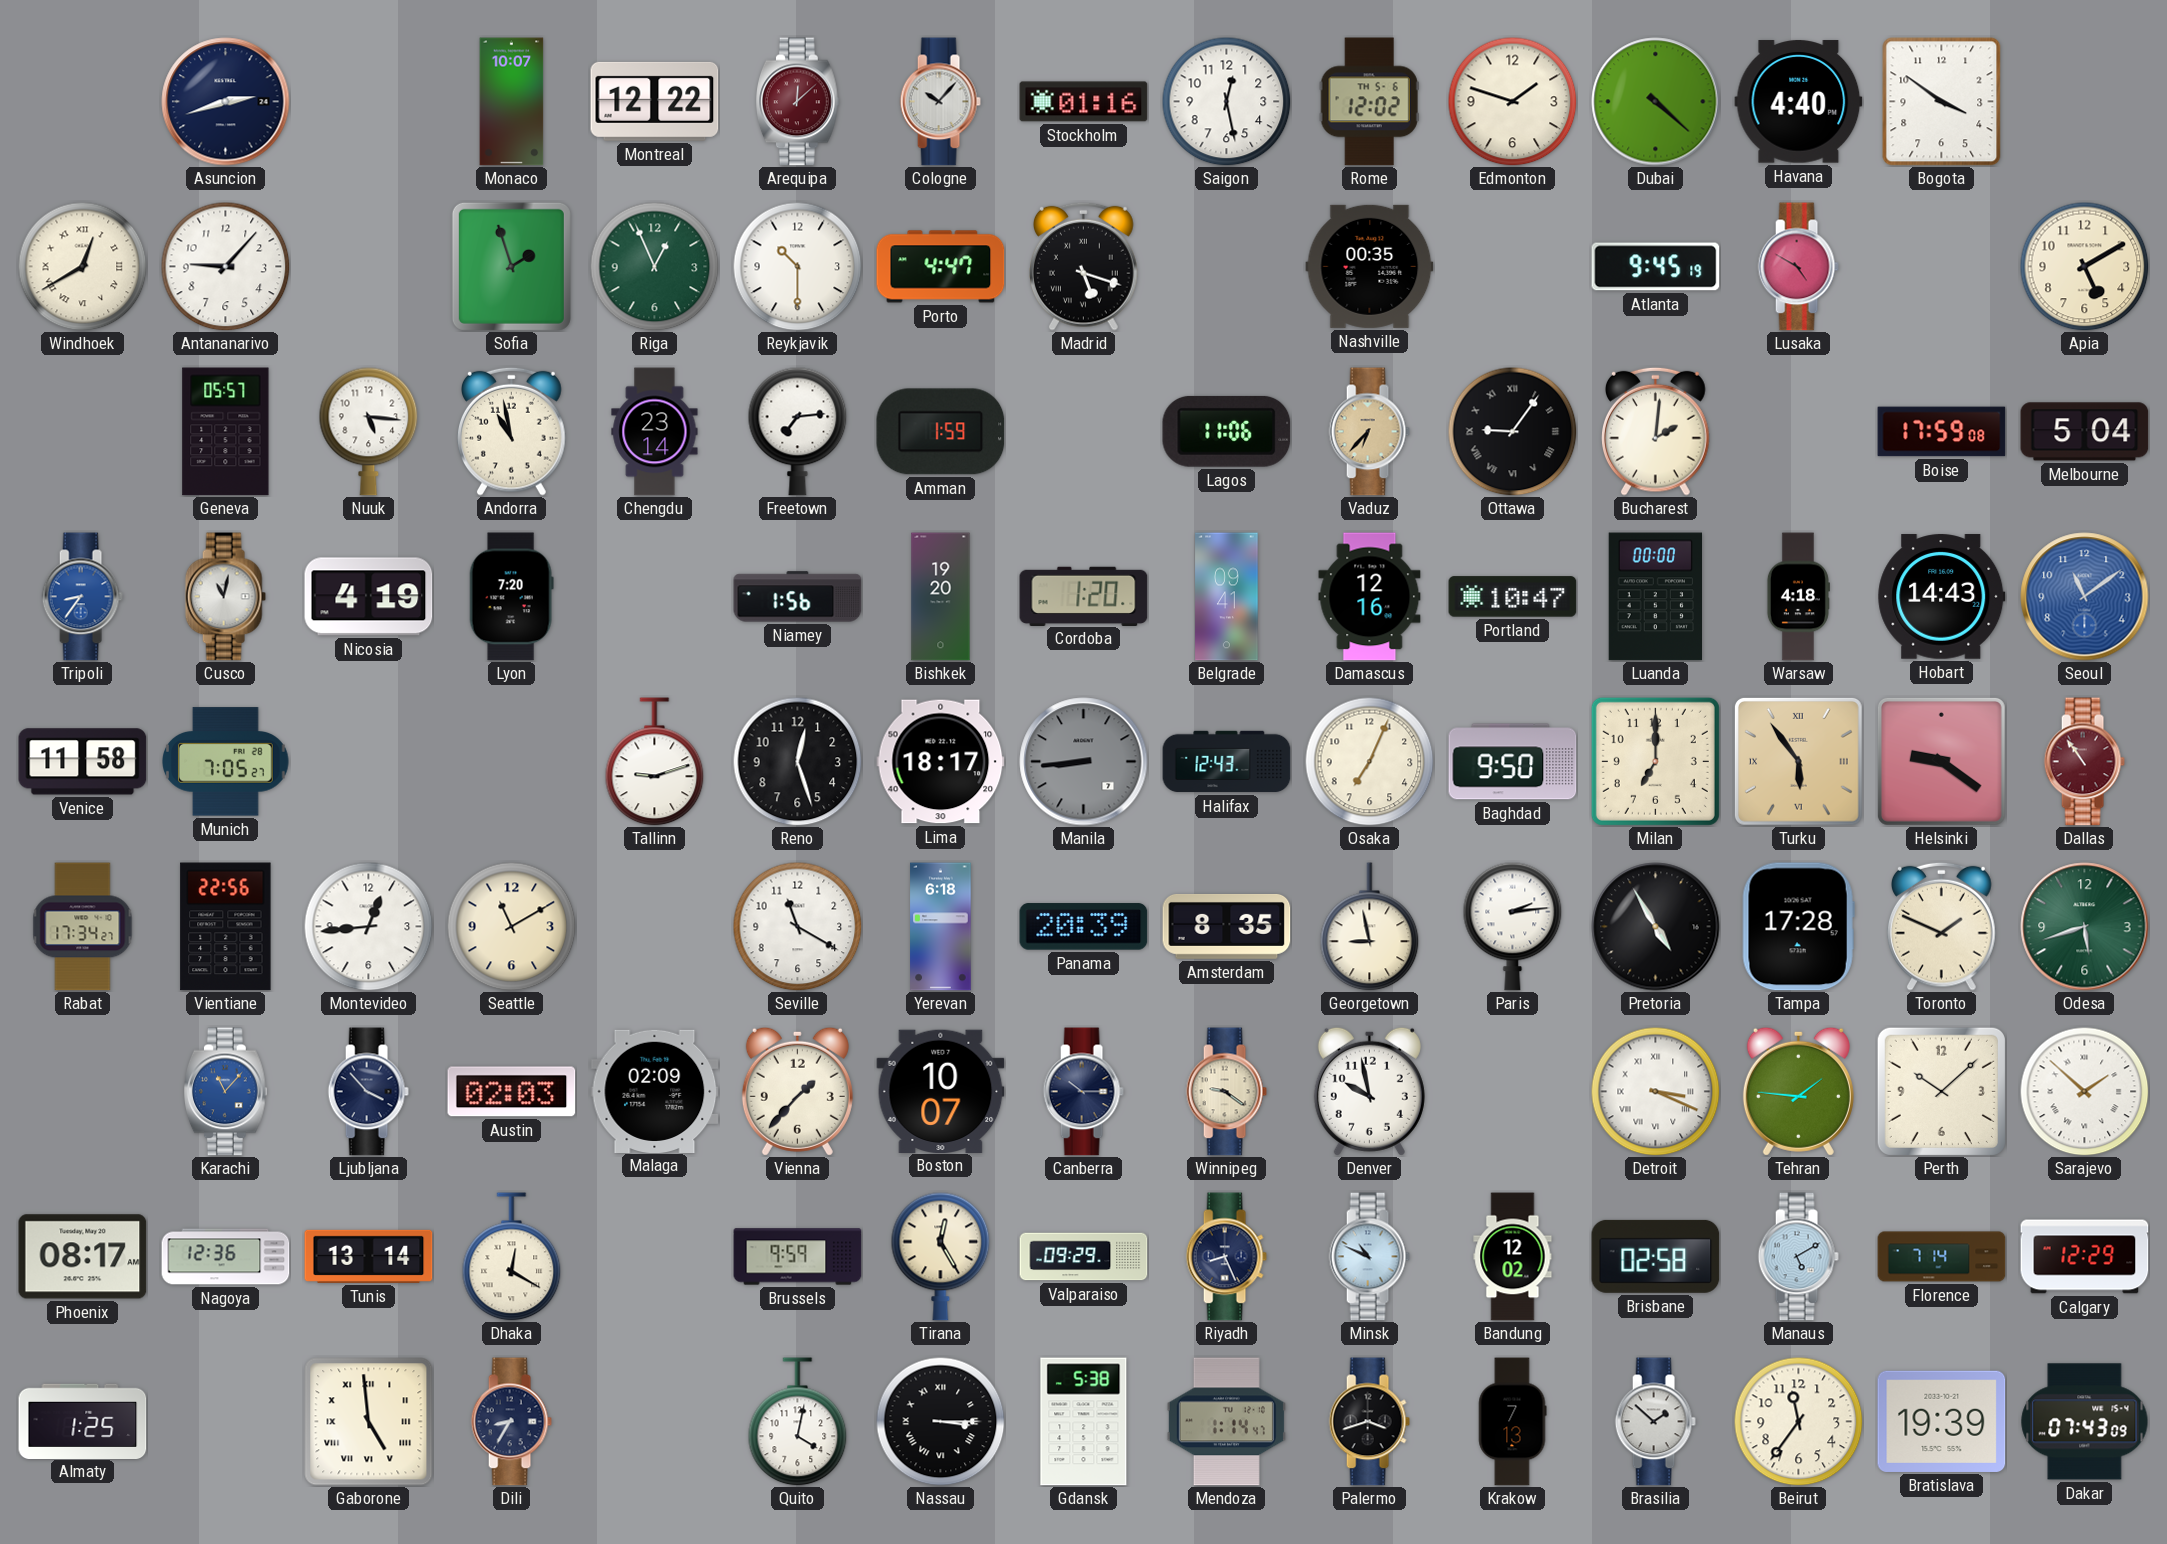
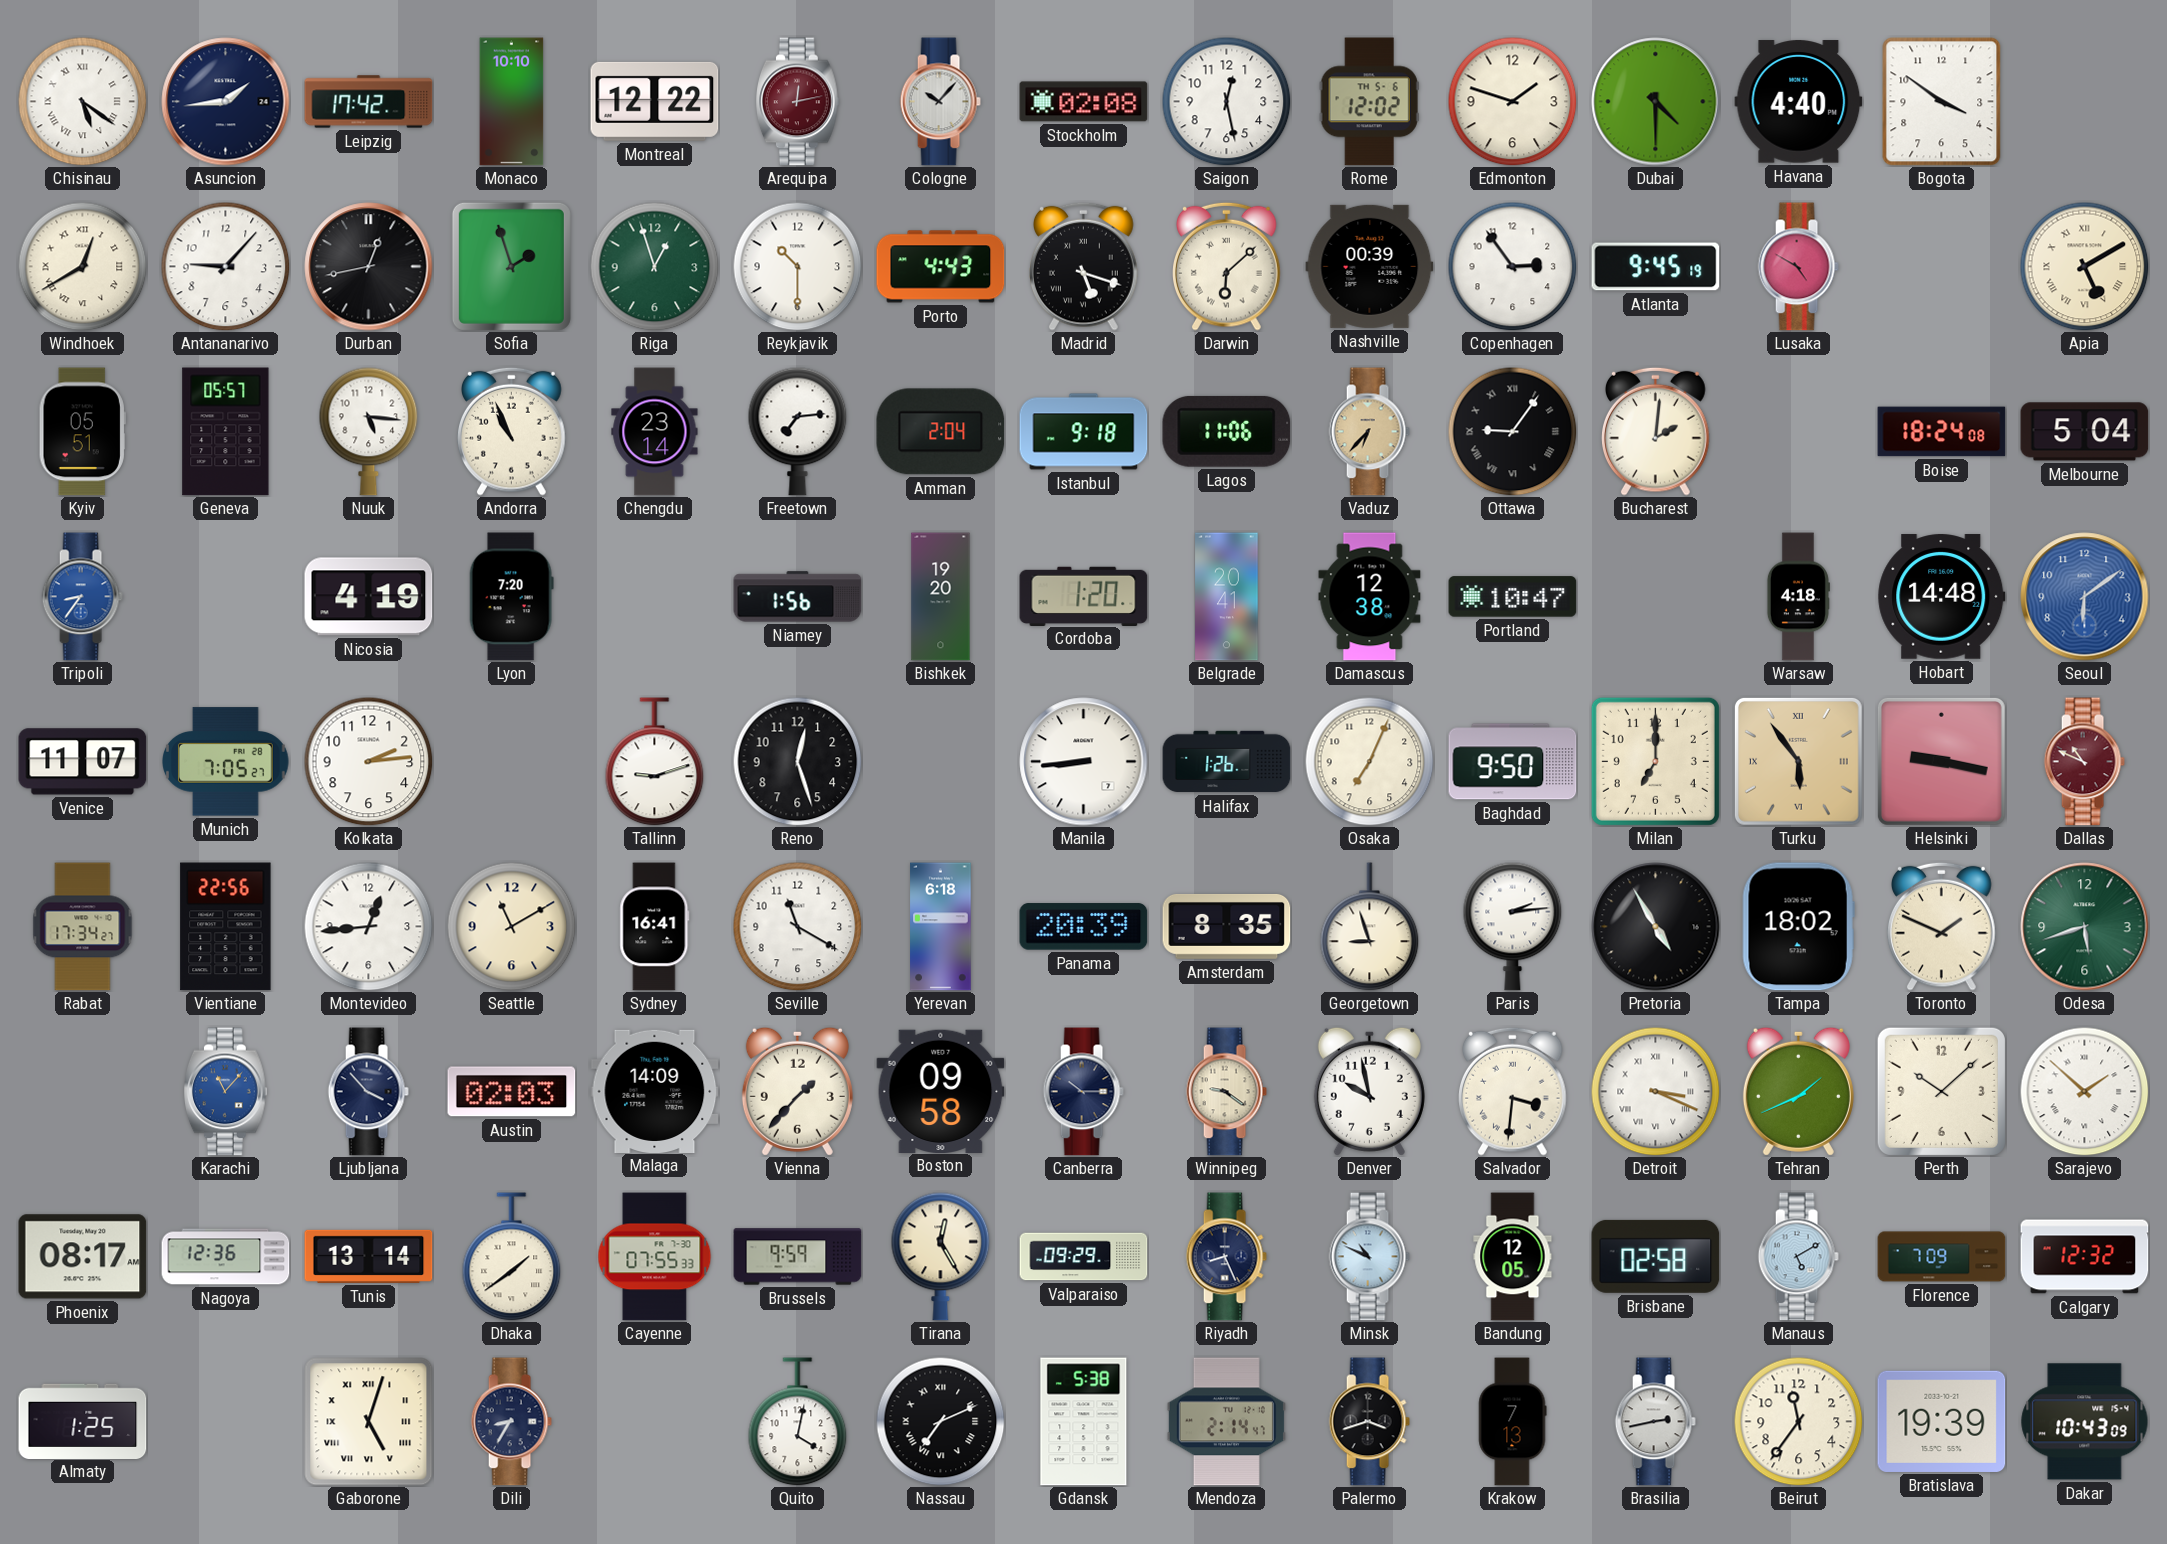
Chisinau: none -> 5:21 (82, 101)
Asuncion: 2:42 -> 1:44 (226, 102)
Leipzig: none -> 17:42 (369, 102)
Monaco: 10:07 -> 10:10 (512, 102)
Arequipa: 12:08 -> 12:13 (798, 102)
Stockholm: 01:16 -> 02:08 (1084, 102)
Dubai: 4:22 -> 4:30 (1656, 102)
Durban: none -> 12:43 (369, 267)
Riga: 12:56 -> 12:57 (654, 266)
Porto: 4:47 -> 4:43 (941, 267)
Darwin: none -> 6:08 (1227, 266)
Nashville: 00:35 -> 00:39 (1370, 266)
Copenhagen: none -> 2:54 (1512, 266)
Apia numerals: Arabic -> Roman (2084, 266)
Kyiv: none -> 05:51 (82, 432)
Andorra: 10:58 -> 10:56 (512, 431)
Amman: 1:59 -> 2:04 (941, 432)
Istanbul: none -> 9:18 (1084, 432)
Boise: 17:59 -> 18:24 (1942, 432)
Cusco: 11:02 -> none (225, 597)
Belgrade: 09:41 -> 20:41 (1227, 597)
Damascus: 12:16 -> 12:38 (1370, 597)
Luanda: 00:00 -> none (1655, 597)
Hobart: 14:43 -> 14:48 (1942, 597)
Seoul: 11:09 -> 6:09 (2085, 597)
Venice: 11:58 -> 11:07 (83, 762)
Kolkata: none -> 2:14 (368, 761)
Lima: 18:17 -> none (941, 762)
Manila dial: grey -> white (1084, 762)
Halifax: 12:43 -> 1:26 (1227, 762)
Helsinki: 9:21 -> 9:17 (1941, 761)
Dallas: 10:54 -> 10:49 (2084, 762)
Sydney: none -> 16:41 (655, 927)
Georgetown: 8:58 -> 8:57 (1370, 927)
Tampa: 17:28 -> 18:02 (1798, 927)
Malaga: 02:09 -> 14:09 (655, 1091)
Boston: 10:07 -> 09:58 (941, 1091)
Salvador: none -> 3:31 (1513, 1091)
Tehran: 1:46 -> 1:41 (1798, 1091)
Dhaka: 12:20 -> 1:39 (512, 1257)
Cayenne: none -> 07:55 (655, 1257)
Bandung: 12:02 -> 12:05 (1513, 1257)
Florence: 7:14 -> 7:09 (1942, 1257)
Calgary: 12:29 -> 12:32 (2085, 1257)
Gaborone: 4:59 -> 5:03 (369, 1422)
Nassau: 3:15 -> 7:11 (940, 1421)
Mendoza: 1:14 -> 2:14 (1226, 1422)
Brasilia: 1:52 -> 2:43 (1655, 1422)
Dakar: 07:43 -> 10:43 (2085, 1422)
